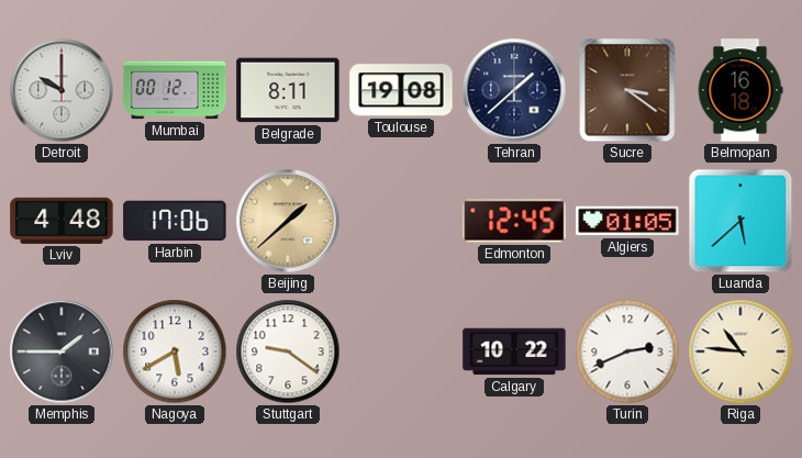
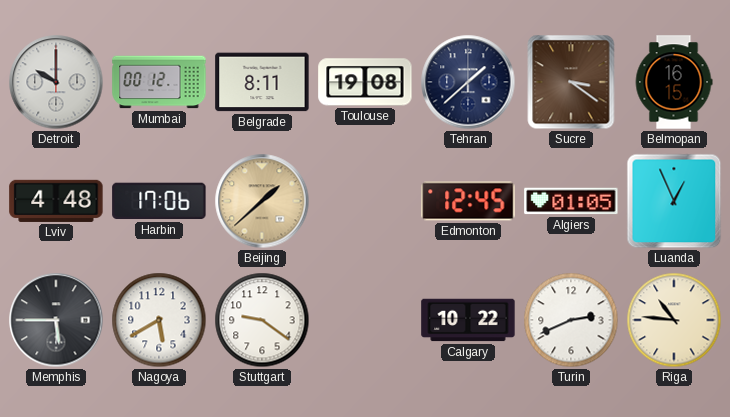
Belmopan: 16:18 -> 16:15 (674, 82)
Luanda: 5:38 -> 12:56 (674, 201)
Memphis: 1:45 -> 5:45 (56, 320)
